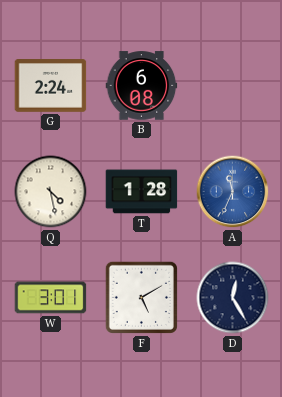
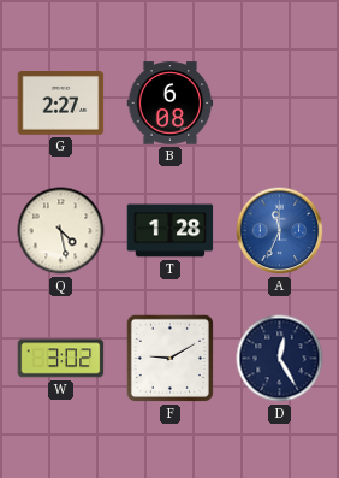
G: 2:24 -> 2:27 (61, 104)
W: 3:01 -> 3:02 (61, 359)
F: 5:10 -> 9:10 (169, 358)
